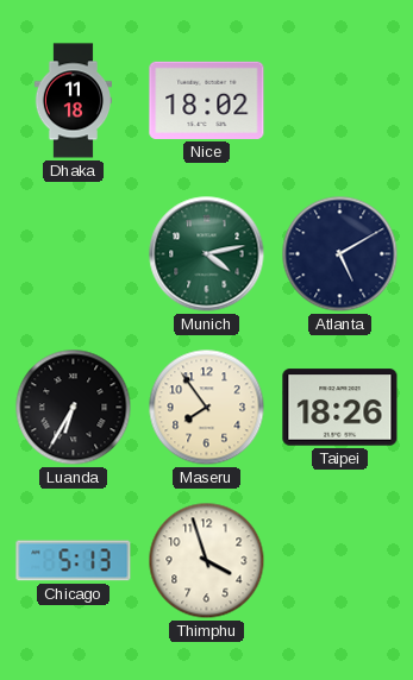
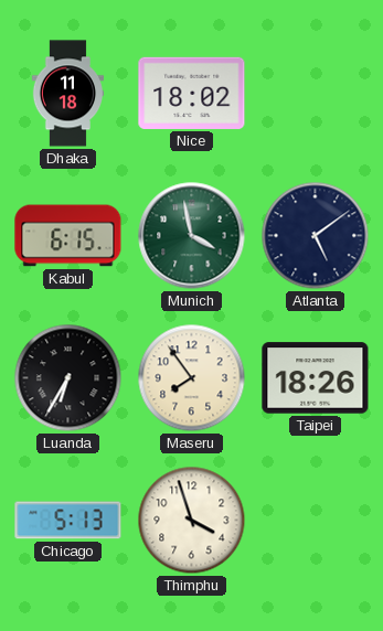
Kabul: none -> 6:15 (68, 236)
Munich: 4:13 -> 3:58 (192, 236)
Atlanta: 5:10 -> 5:09 (316, 236)
